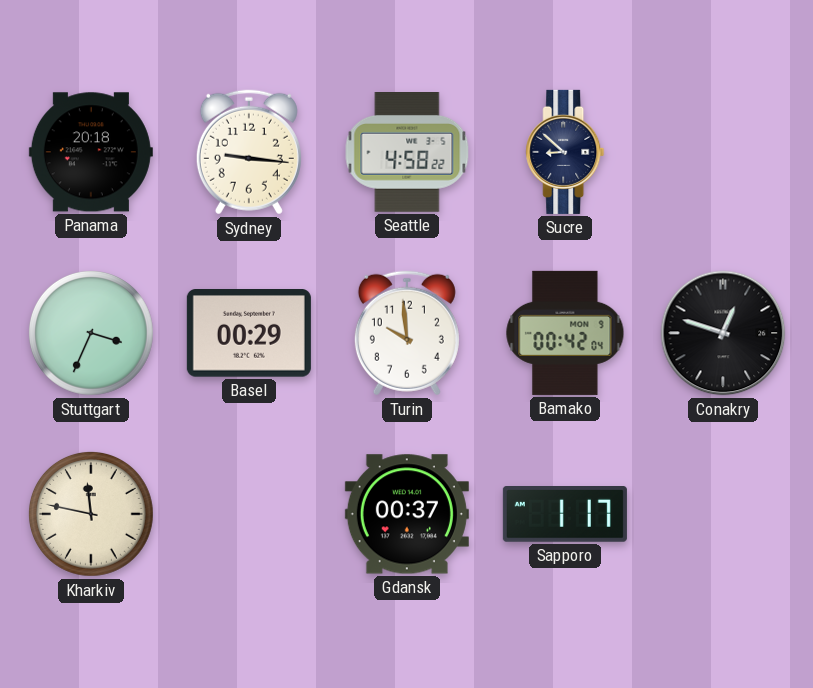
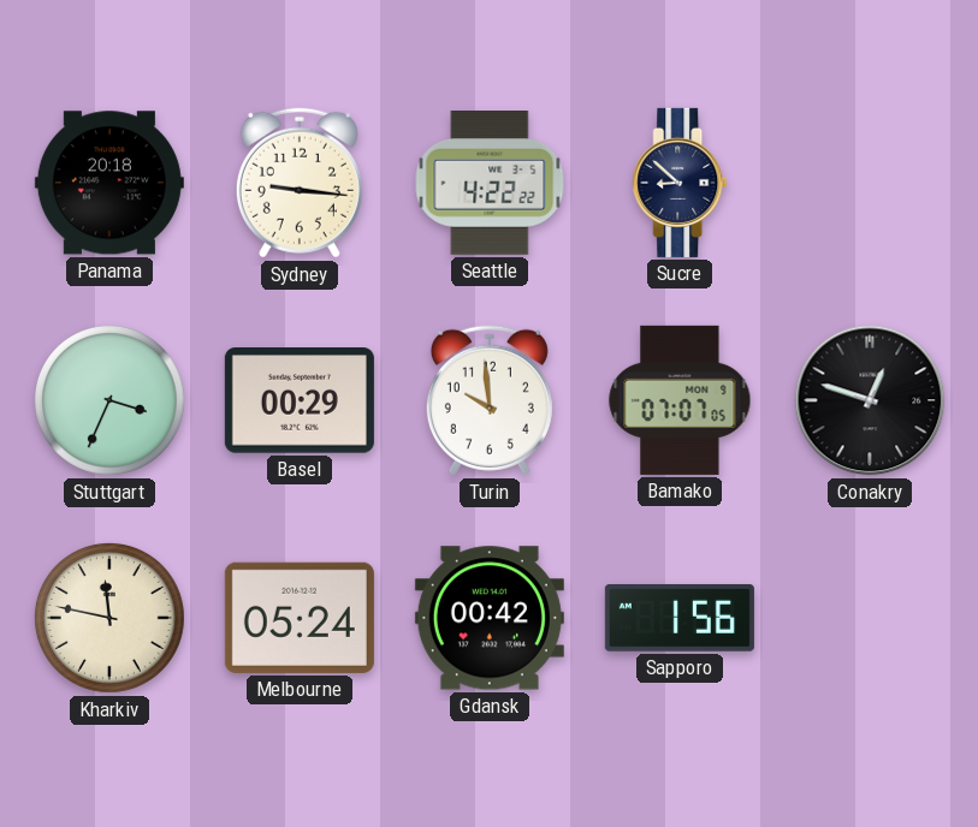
Seattle: 4:58 -> 4:22 (490, 184)
Bamako: 00:42 -> 07:07 (680, 400)
Melbourne: none -> 05:24 (300, 618)
Gdansk: 00:37 -> 00:42 (490, 618)
Sapporo: 1:17 -> 1:56 (680, 619)
